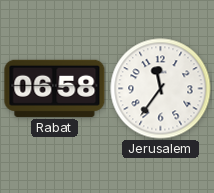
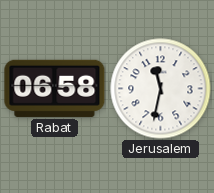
Jerusalem: 11:36 -> 11:32 (161, 89)
